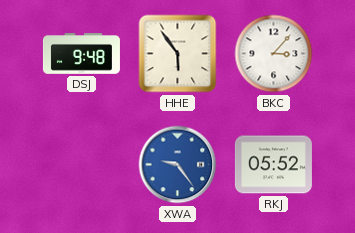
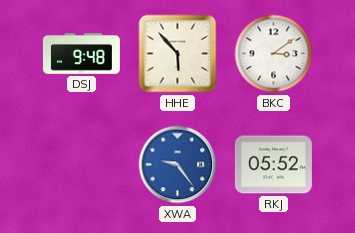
HHE: 5:54 -> 5:53 (178, 54)
BKC: 3:07 -> 3:09 (274, 54)
